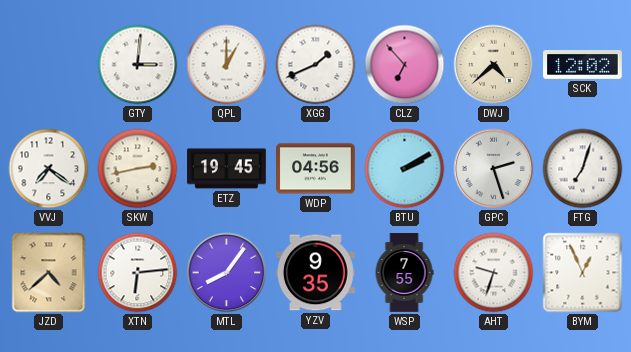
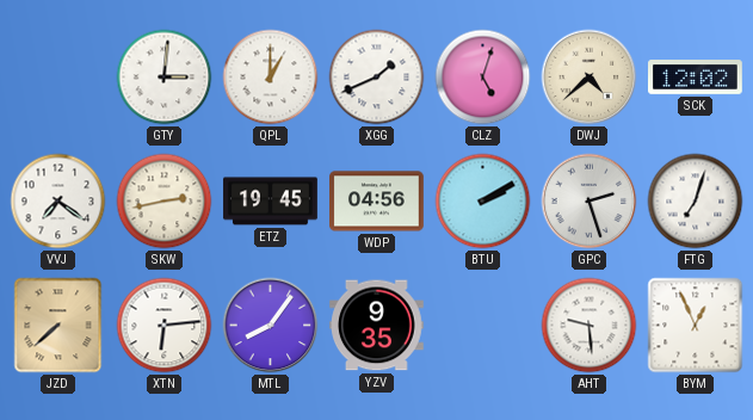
CLZ: 6:53 -> 5:03 (483, 78)
JZD: 4:38 -> 7:38 (58, 326)
WSP: 7:55 -> none (404, 273)
AHT: 9:33 -> 9:29 (590, 326)
